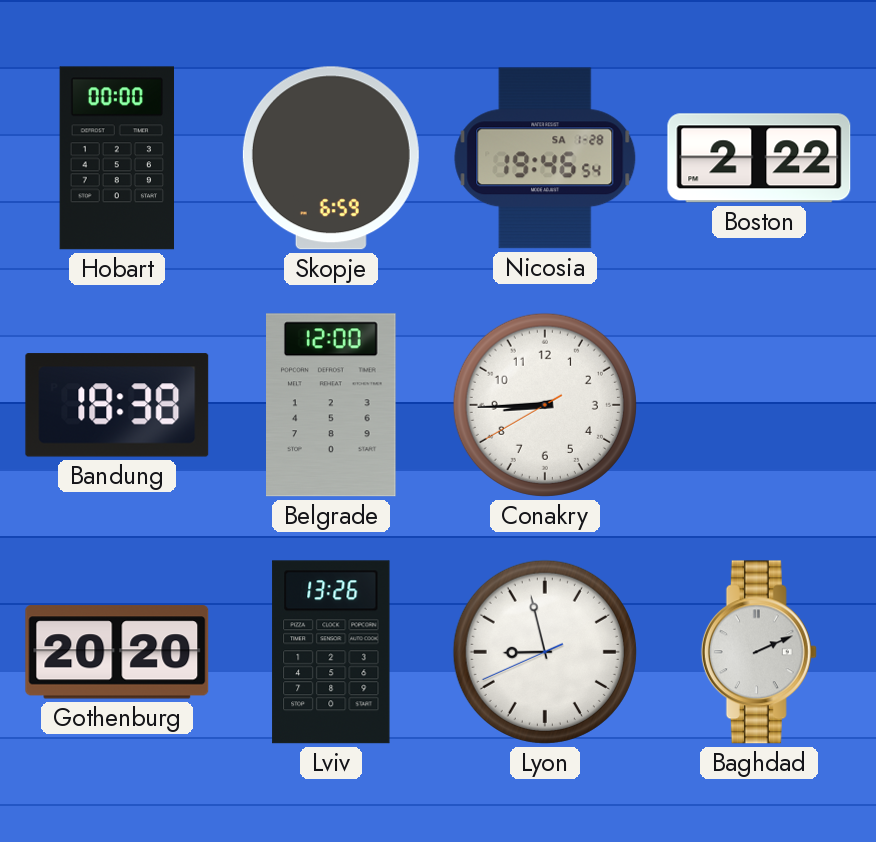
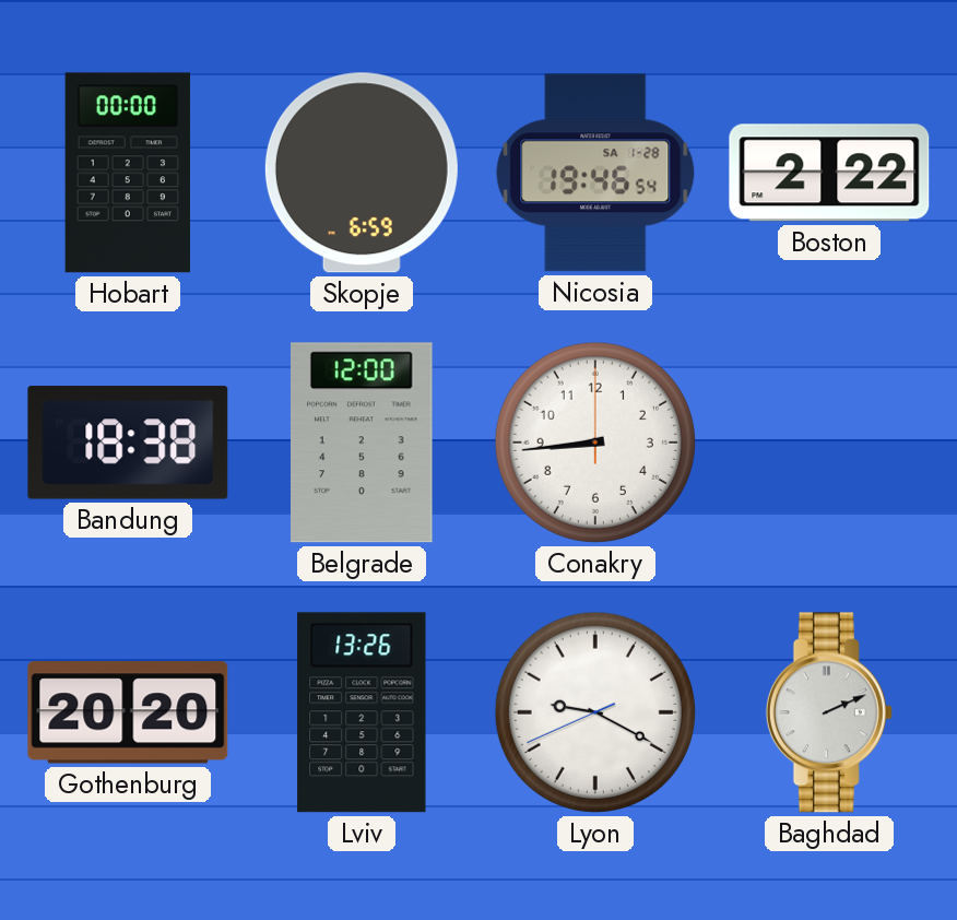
Conakry: 8:44:40 -> 8:44:00 (595, 443)
Lyon: 8:57 -> 9:19 (595, 712)
